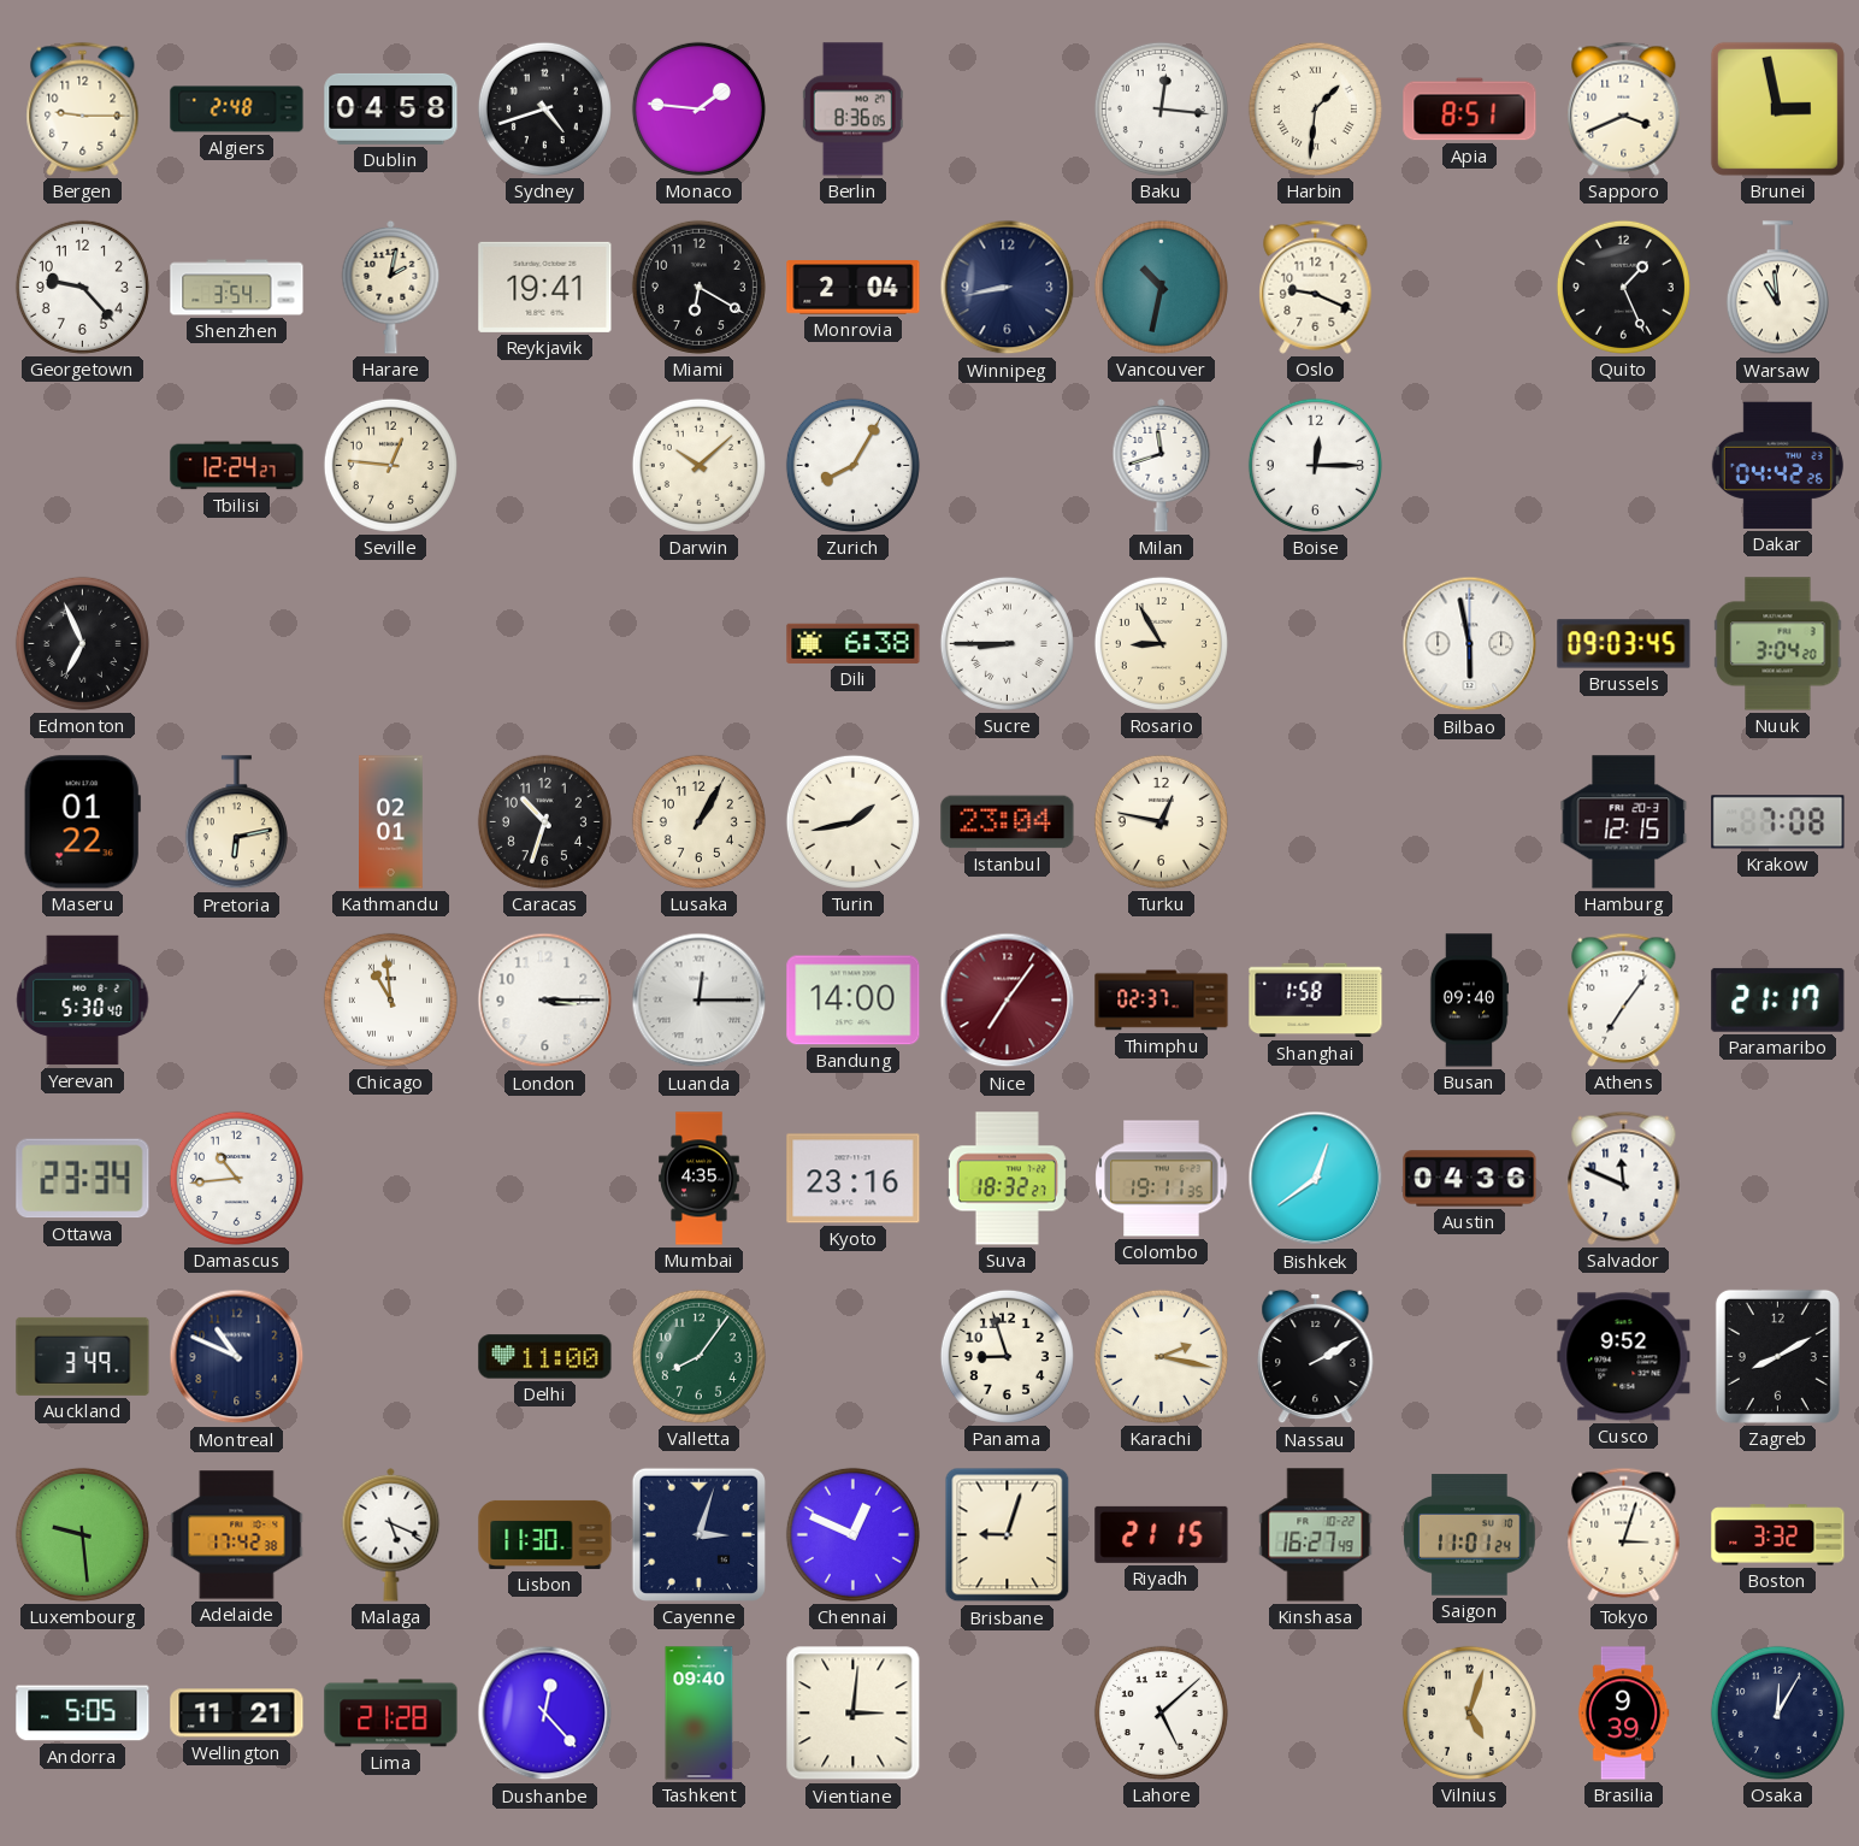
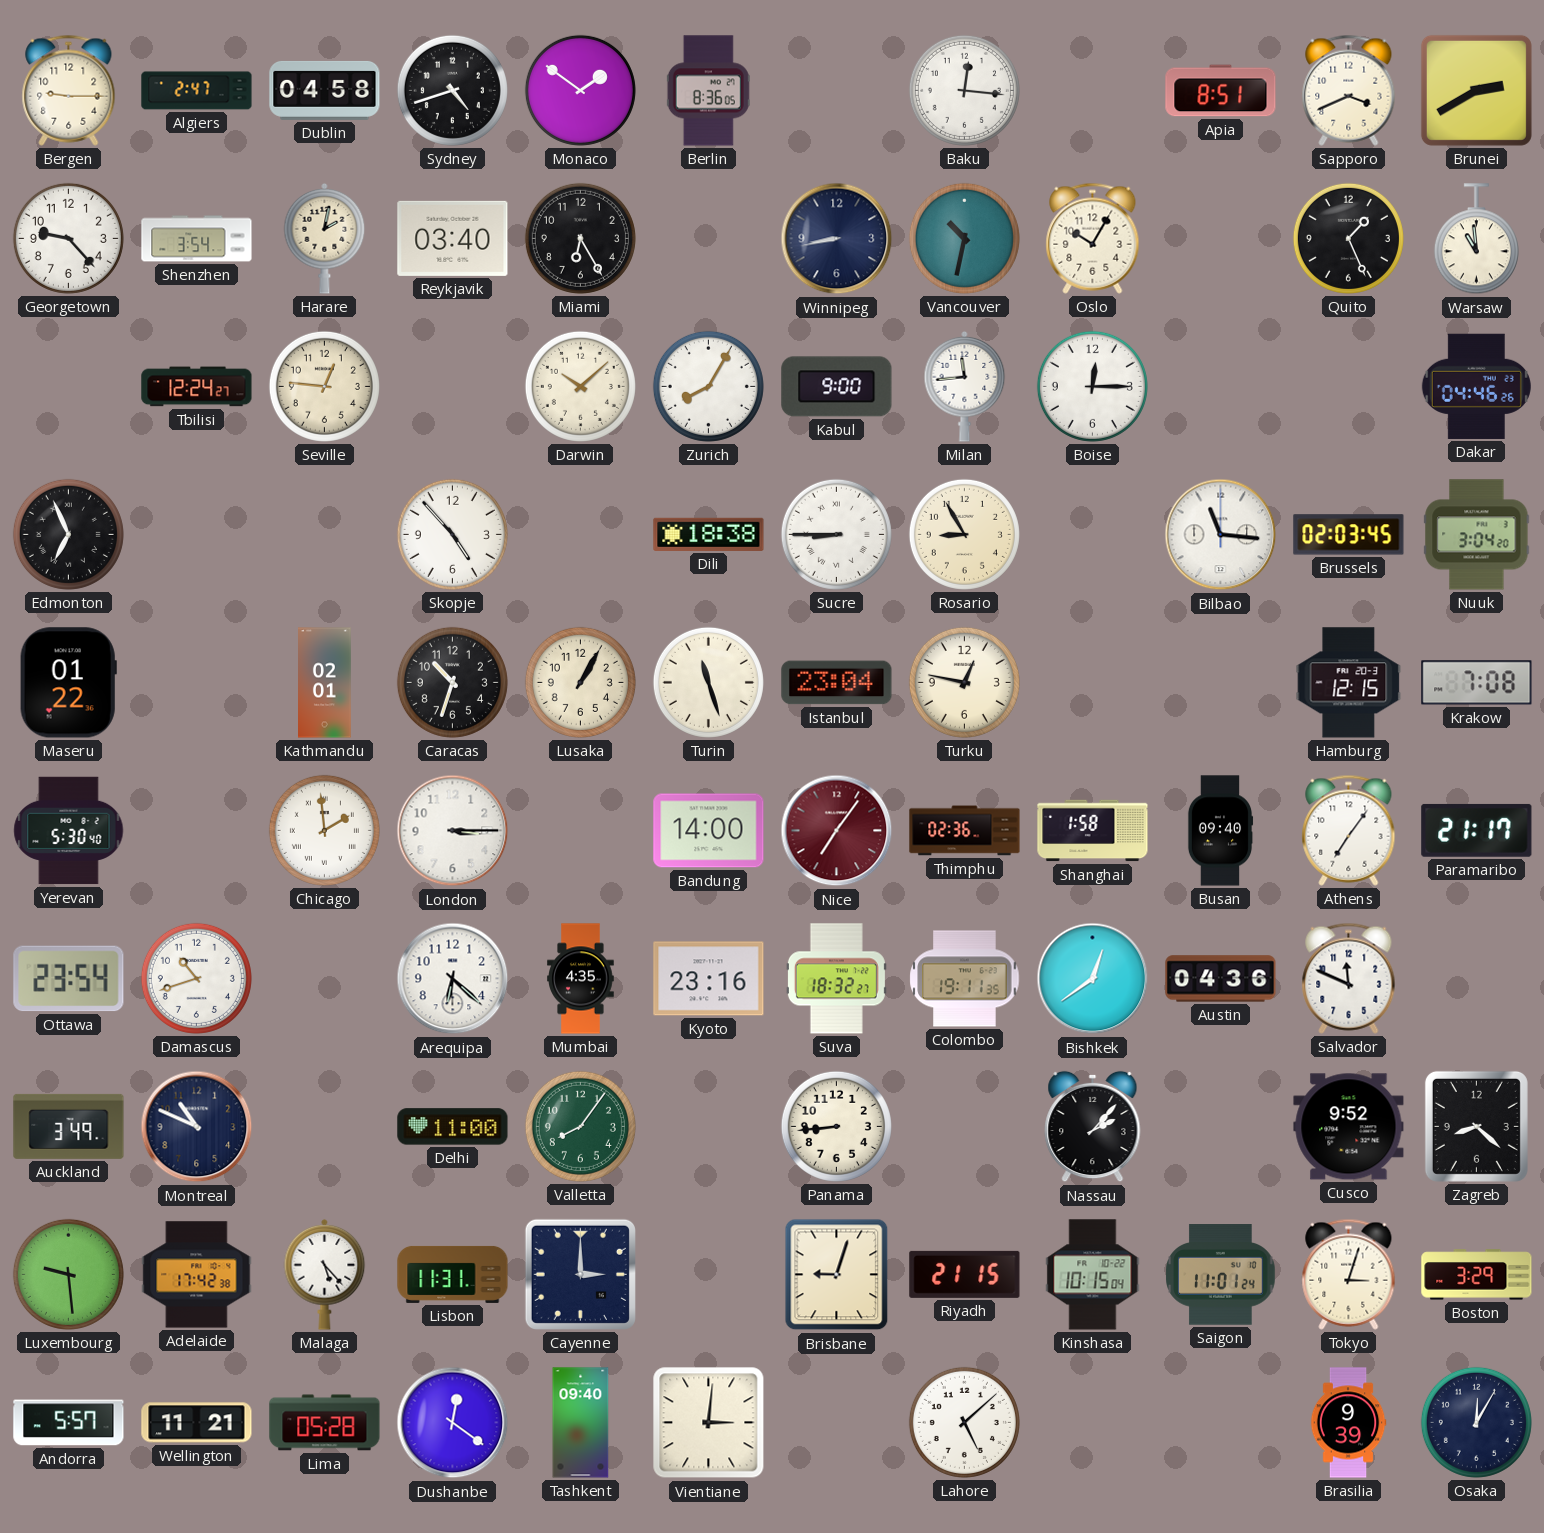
Algiers: 2:48 -> 2:47 (197, 91)
Monaco: 1:46 -> 1:51 (580, 90)
Harbin: 1:31 -> none (1315, 108)
Brunei: 2:58 -> 2:40 (1476, 90)
Reykjavik: 19:41 -> 03:40 (453, 238)
Miami: 6:20 -> 6:25 (580, 238)
Monrovia: 2:04 -> none (854, 288)
Oslo: 9:19 -> 10:05 (1093, 238)
Kabul: none -> 9:00 (837, 387)
Milan: 11:42 -> 11:44 (965, 386)
Dakar: 04:42 -> 04:46 (1476, 386)
Skopje: none -> 4:53 (452, 534)
Dili: 6:38 -> 18:38 (709, 534)
Bilbao: 5:58 -> 11:16 (1221, 535)
Brussels: 09:03 -> 02:03 (1349, 535)
Pretoria: 6:13 -> none (236, 822)
Turin: 1:43 -> 11:27 (708, 682)
Chicago: 10:59 -> 1:59 (324, 830)
Luanda: 12:15 -> none (700, 1001)
Thimphu: 02:37 -> 02:36 (965, 831)
Ottawa: 23:34 -> 23:54 (69, 979)
Damascus: 10:44 -> 10:42 (196, 978)
Arequipa: none -> 6:22 (453, 979)
Panama: 8:57 -> 8:44 (836, 1126)
Karachi: 2:17 -> none (1161, 1356)
Nassau: 2:10 -> 2:07 (1093, 1127)
Zagreb: 8:10 -> 8:22 (1476, 1126)
Malaga: 5:19 -> 5:23 (325, 1274)
Lisbon: 11:30 -> 11:31 (453, 1274)
Cayenne: 3:03 -> 3:00 (580, 1274)
Chennai: 12:49 -> none (852, 1534)
Kinshasa: 16:27 -> 10:15 (1093, 1275)
Boston: 3:32 -> 3:29 (1477, 1275)
Andorra: 5:05 -> 5:57 (69, 1423)
Lima: 21:28 -> 05:28 (325, 1423)
Dushanbe: 12:23 -> 12:21 (453, 1423)
Vilnius: 5:03 -> none (1469, 1712)
